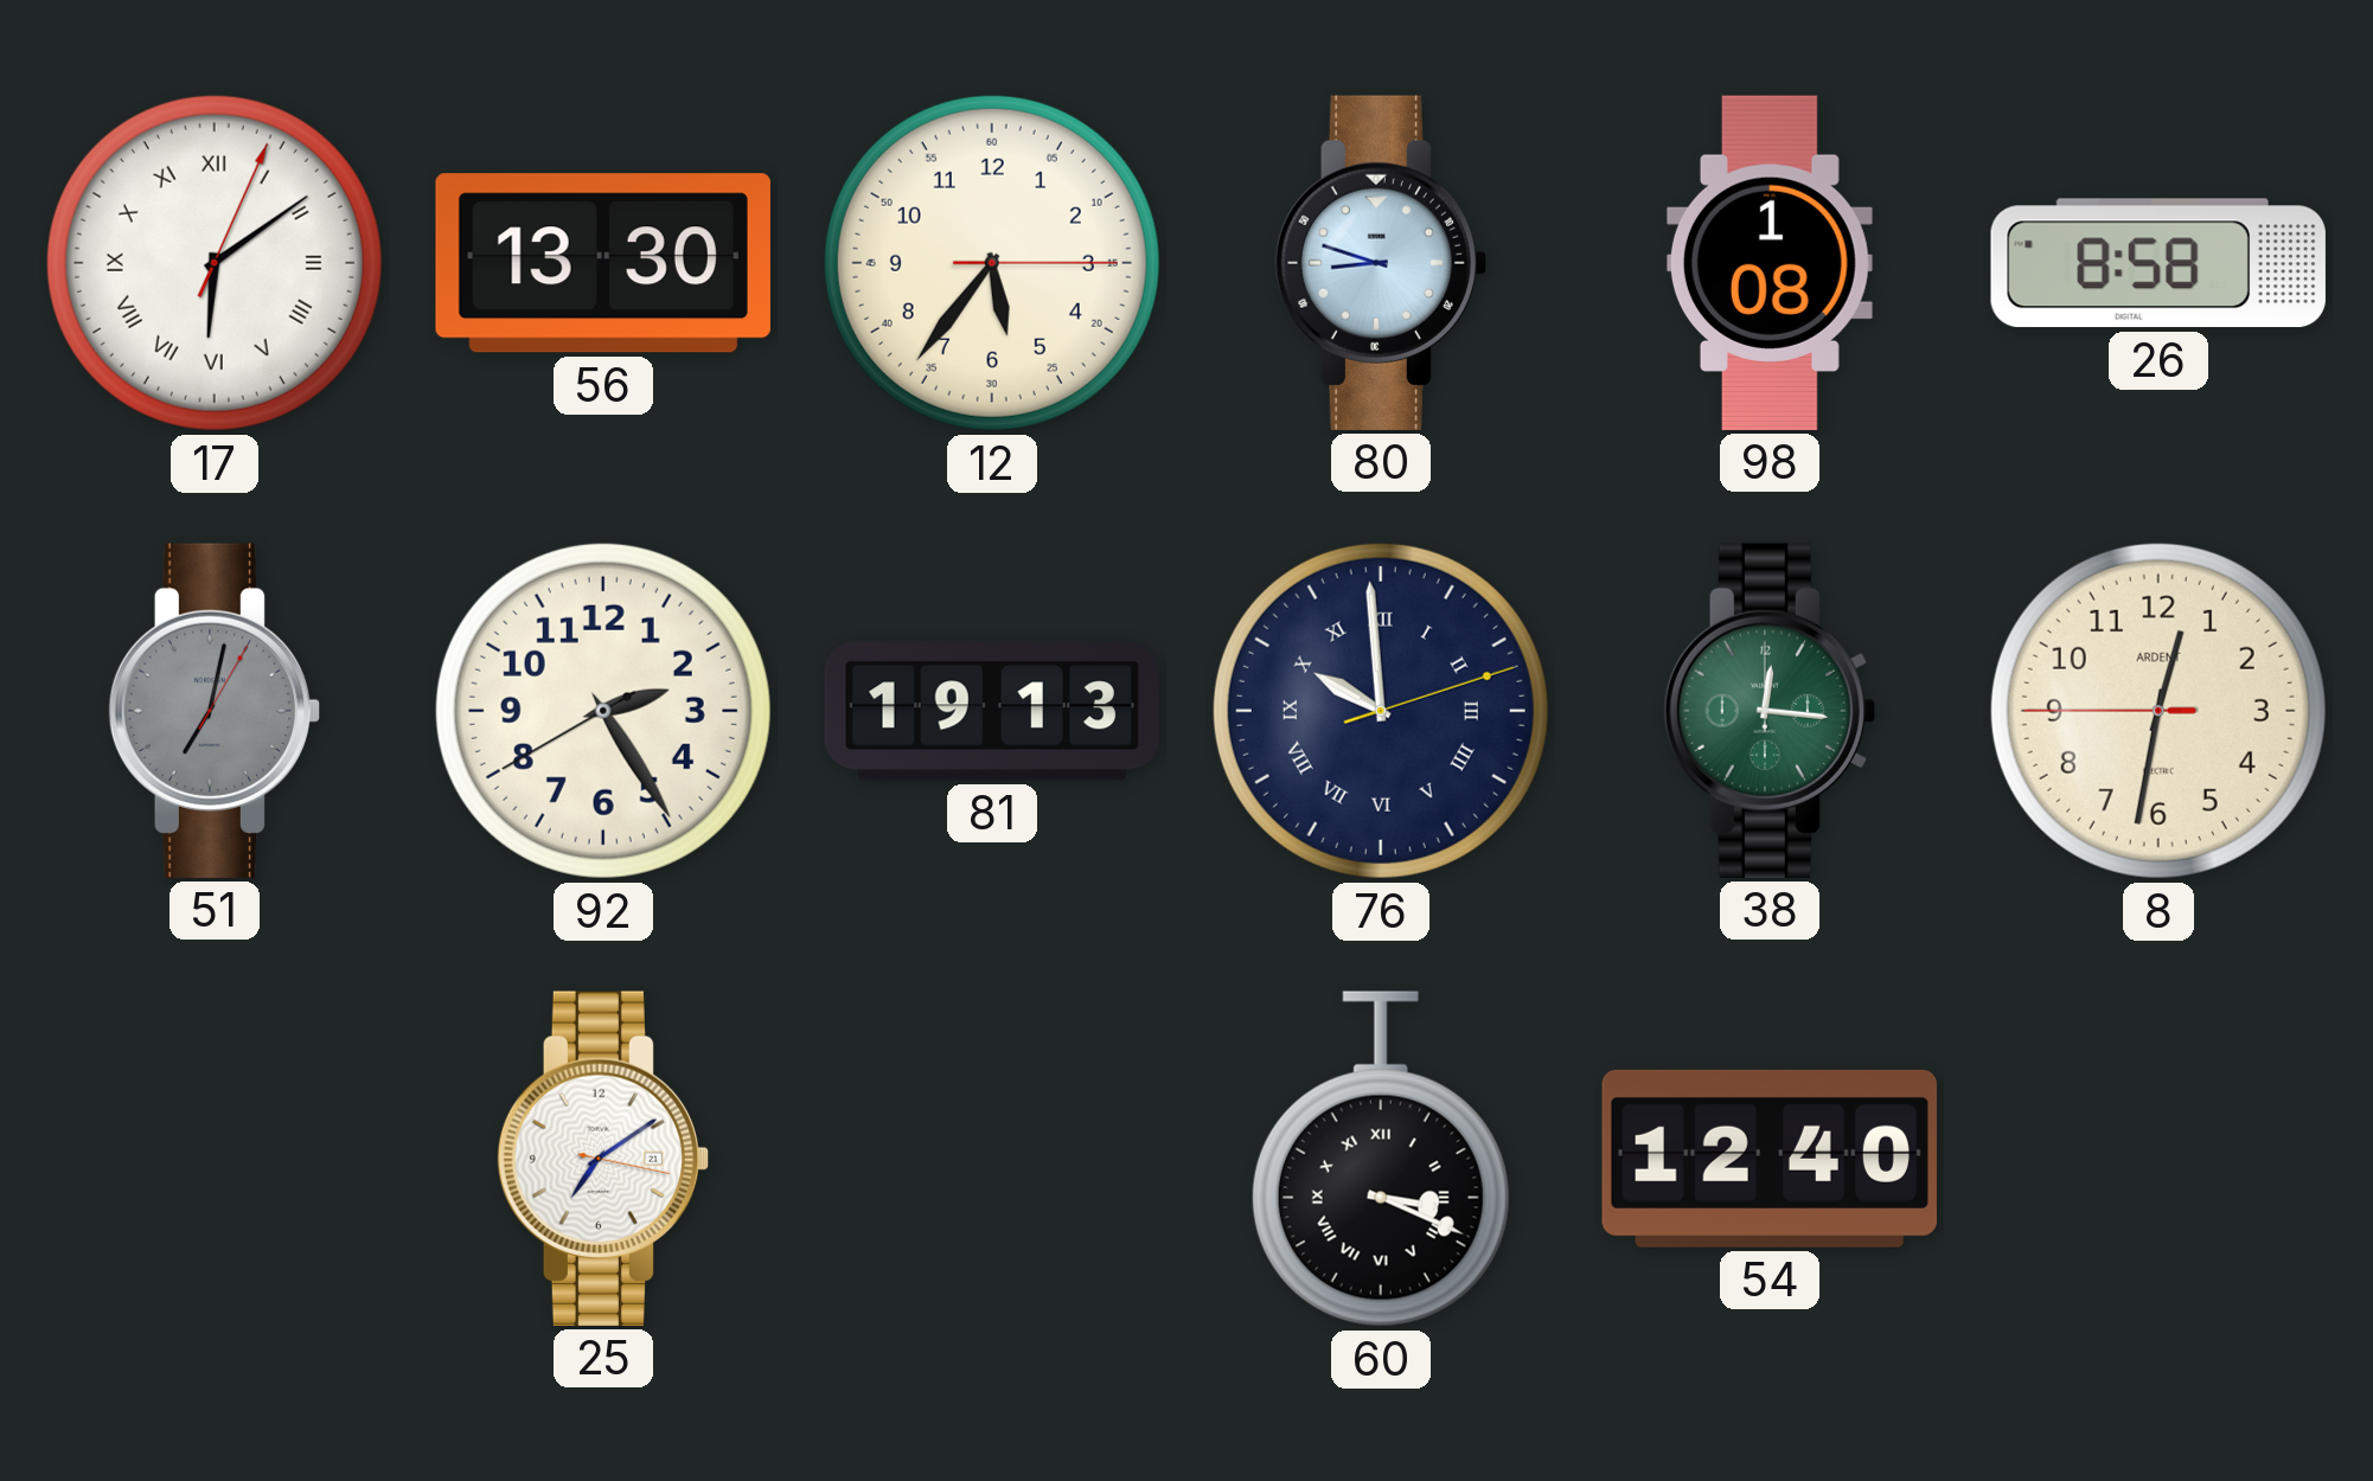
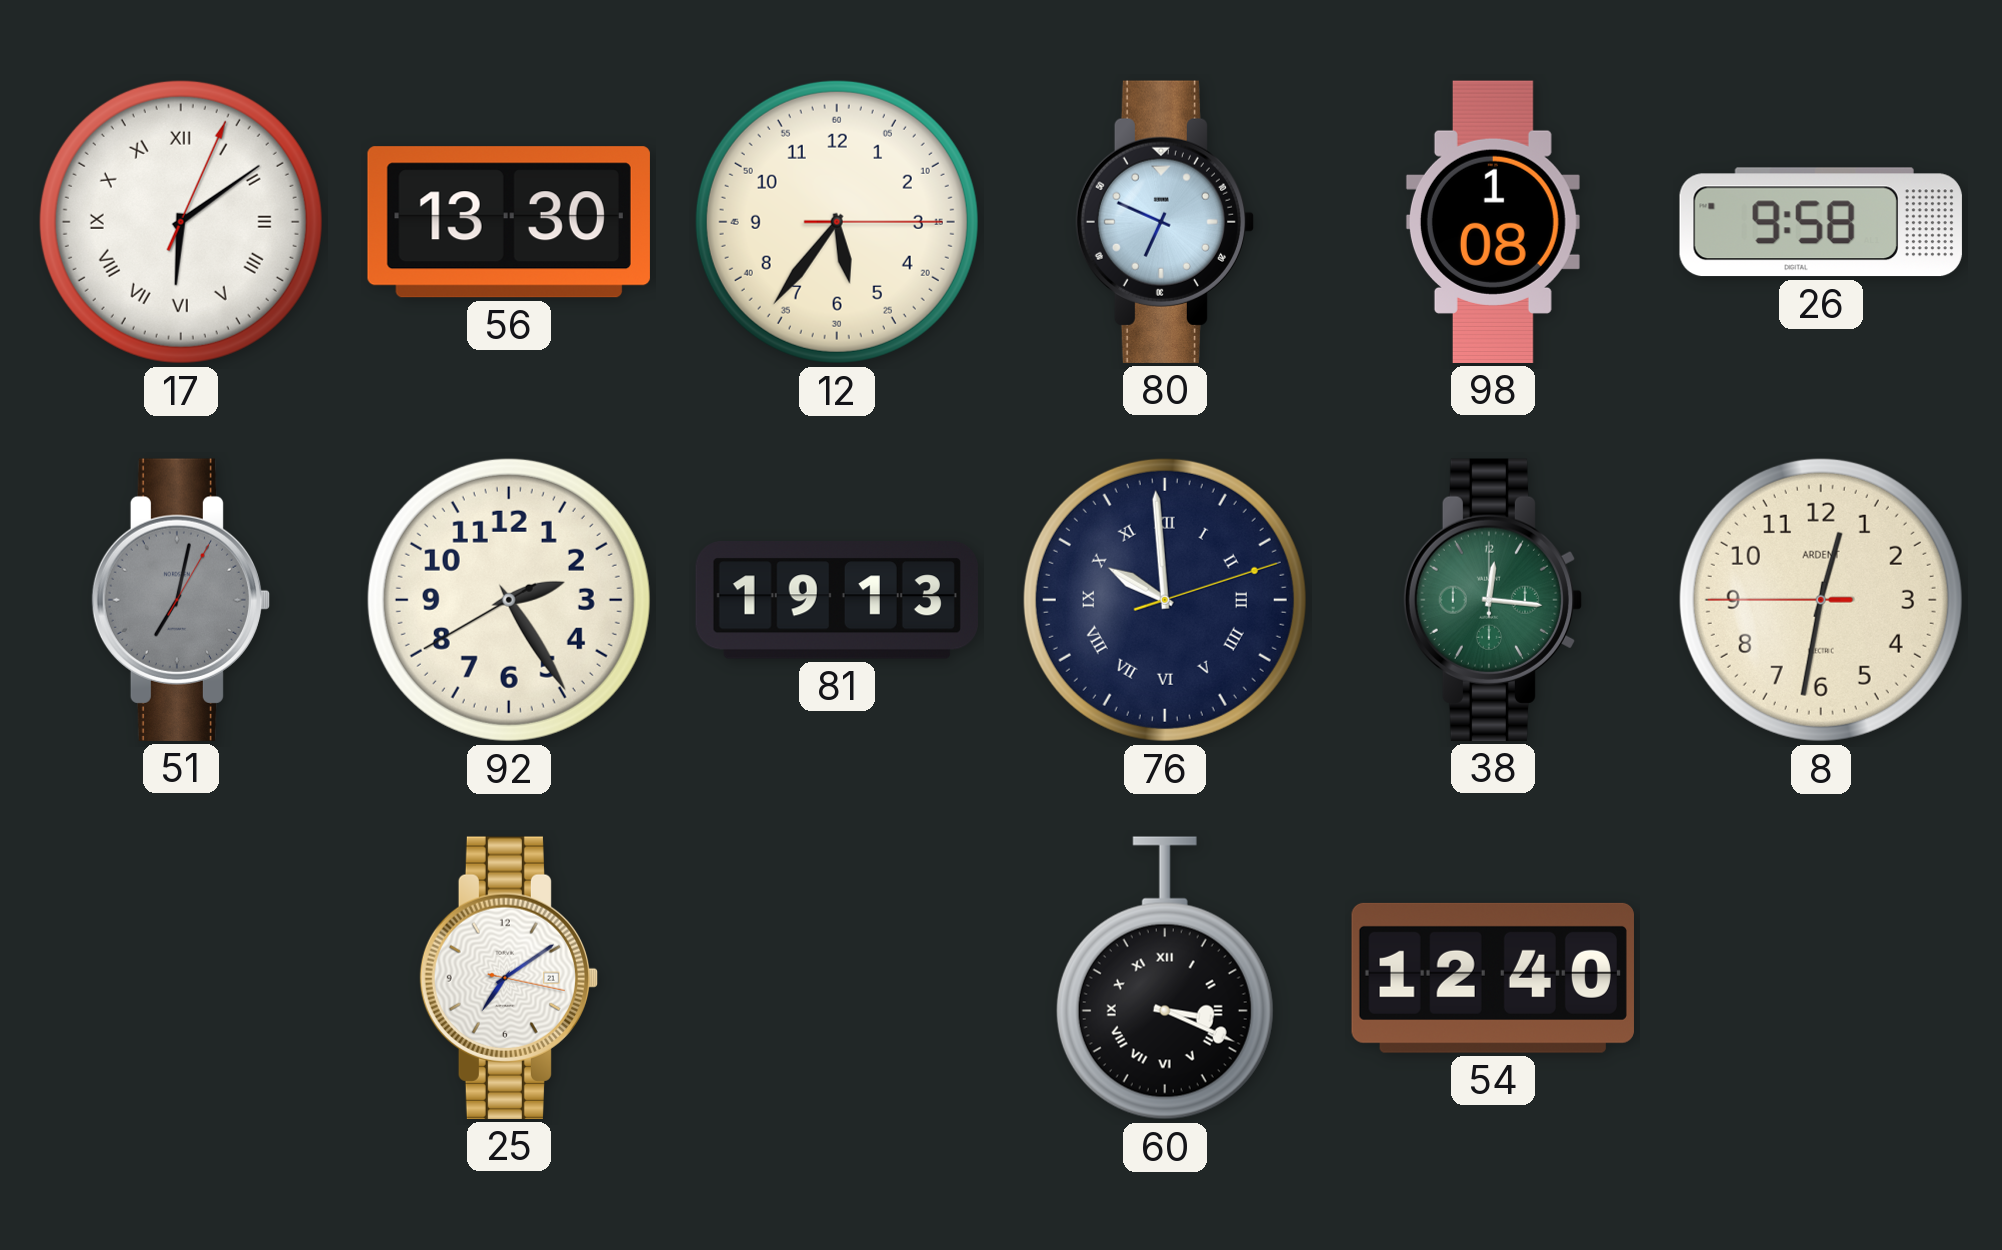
80: 8:48 -> 6:49 (1164, 222)
26: 8:58 -> 9:58 (1821, 222)
